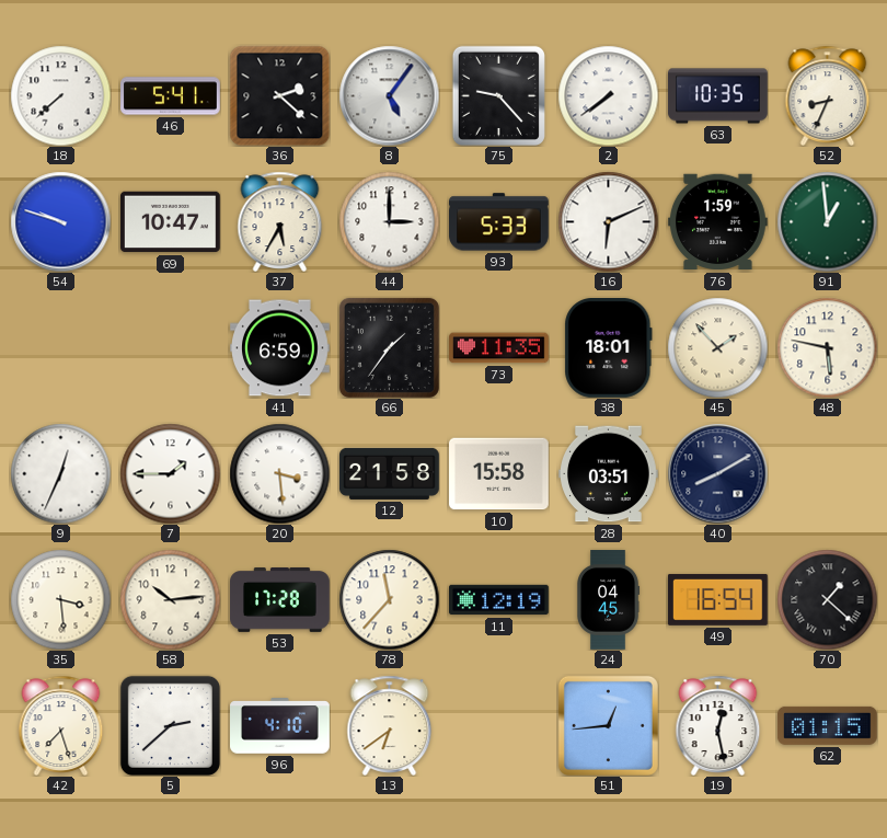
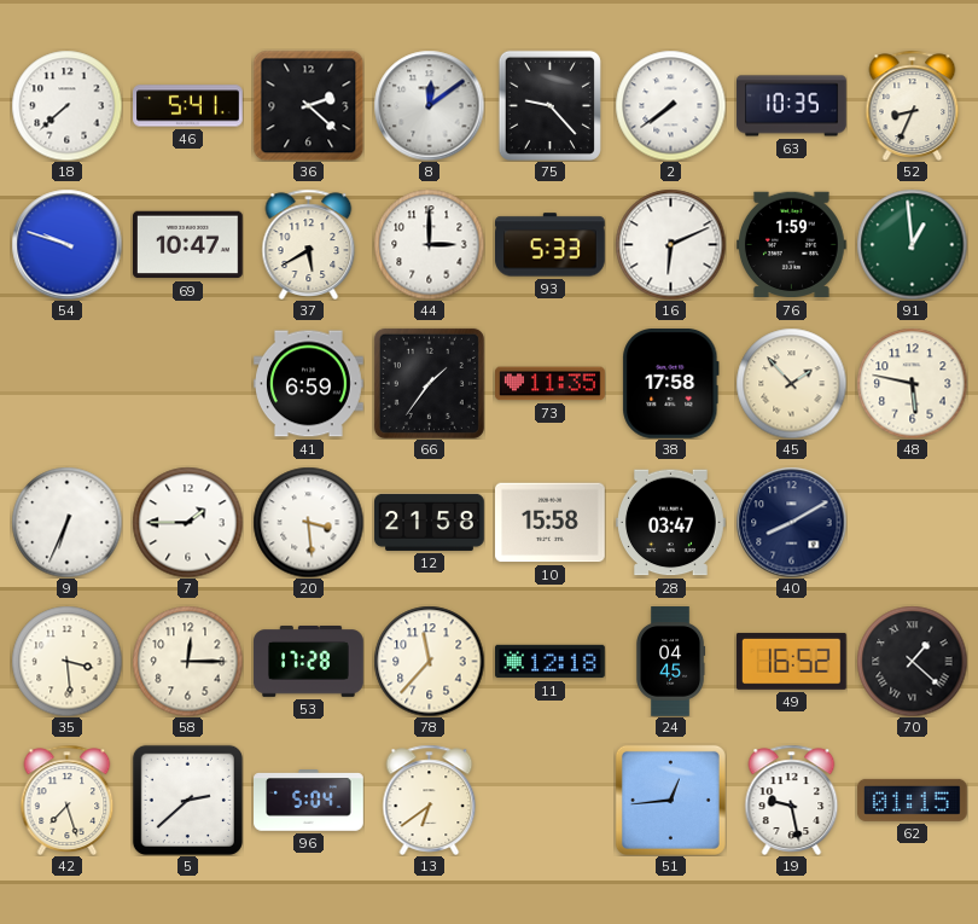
8: 5:06 -> 12:09 (429, 105)
37: 5:35 -> 5:40 (309, 244)
38: 18:01 -> 17:58 (671, 384)
9: 12:34 -> 6:34 (66, 522)
28: 03:51 -> 03:47 (671, 523)
58: 10:14 -> 12:15 (187, 661)
11: 12:19 -> 12:18 (551, 662)
49: 16:54 -> 16:52 (792, 661)
96: 4:10 -> 5:04 (309, 801)
19: 12:28 -> 9:28 (792, 800)
